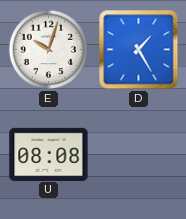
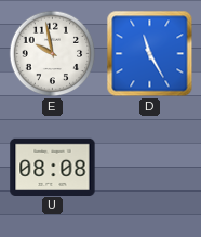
E: 10:03 -> 9:58 (53, 54)
D: 1:25 -> 11:25 (150, 54)
